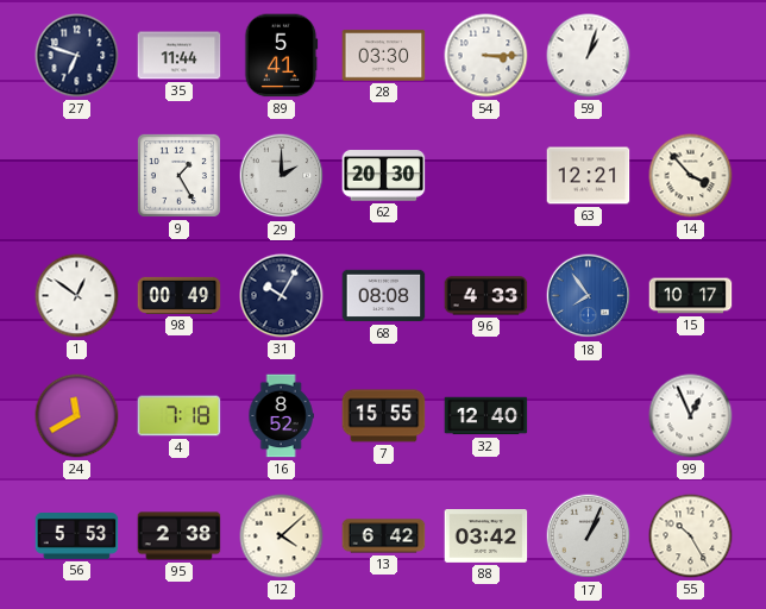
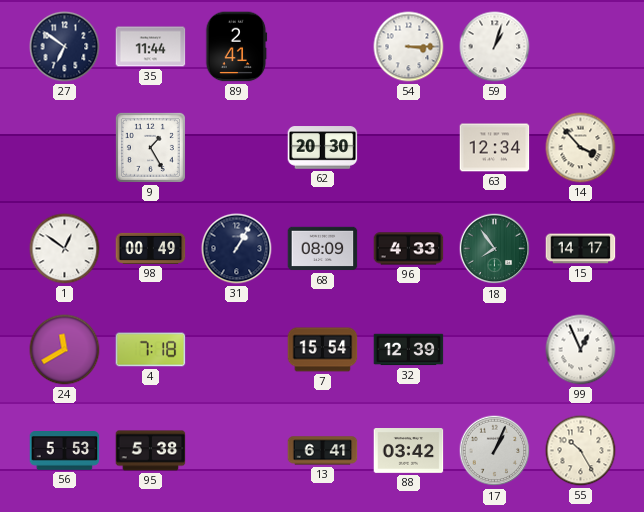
27: 6:48 -> 6:51 (65, 47)
89: 5:41 -> 2:41 (237, 47)
28: 03:30 -> none (384, 56)
29: 2:00 -> none (282, 176)
63: 12:21 -> 12:34 (495, 148)
31: 10:05 -> 1:05 (237, 249)
68: 08:08 -> 08:09 (323, 249)
18 dial: blue -> green (495, 249)
15: 10:17 -> 14:17 (581, 249)
16: 8:52 -> none (281, 416)
7: 15:55 -> 15:54 (323, 350)
32: 12:40 -> 12:39 (409, 350)
95: 2:38 -> 5:38 (151, 451)
12: 4:08 -> none (282, 536)
13: 6:42 -> 6:41 (323, 451)
